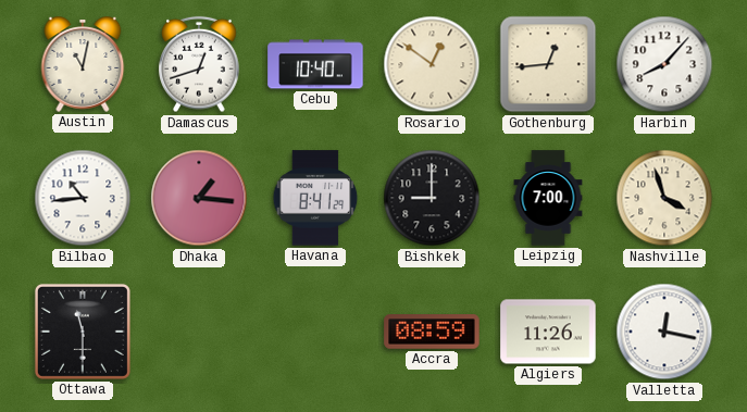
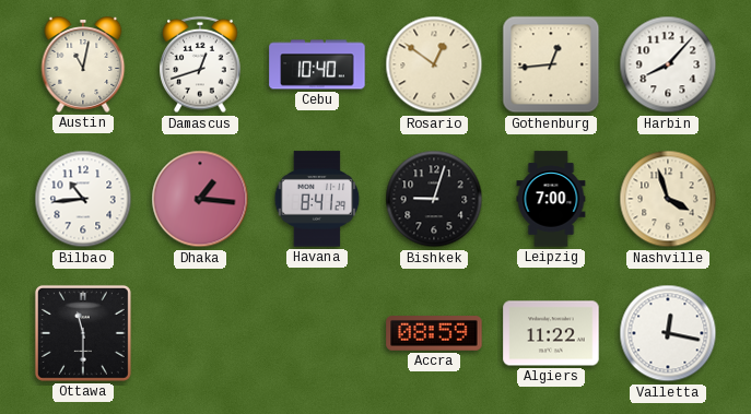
Bishkek: 9:00 -> 9:03 (434, 199)
Algiers: 11:26 -> 11:22 (551, 333)
